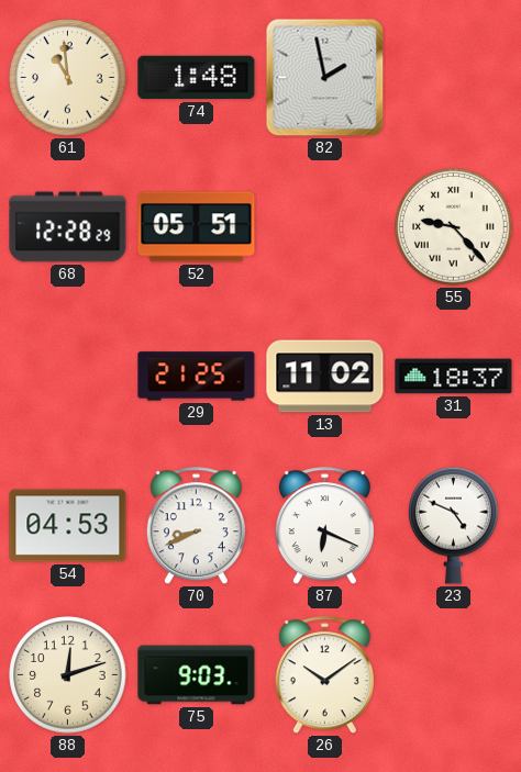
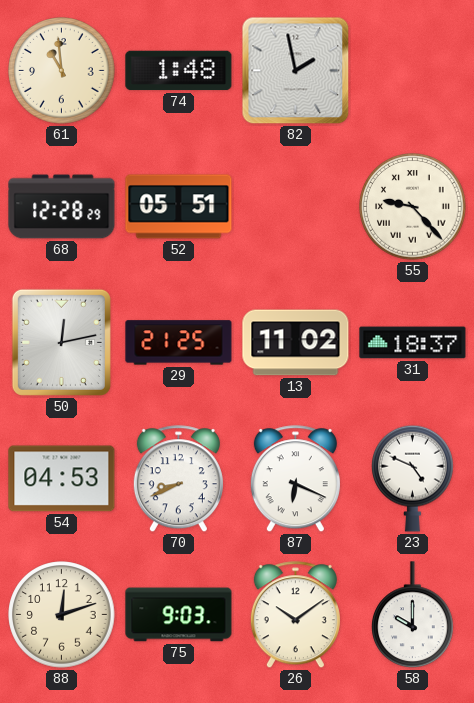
50: none -> 12:13 (61, 342)
58: none -> 10:00 (413, 615)
